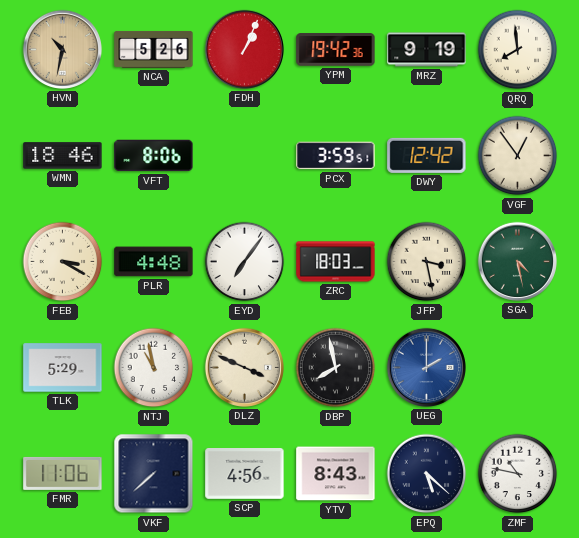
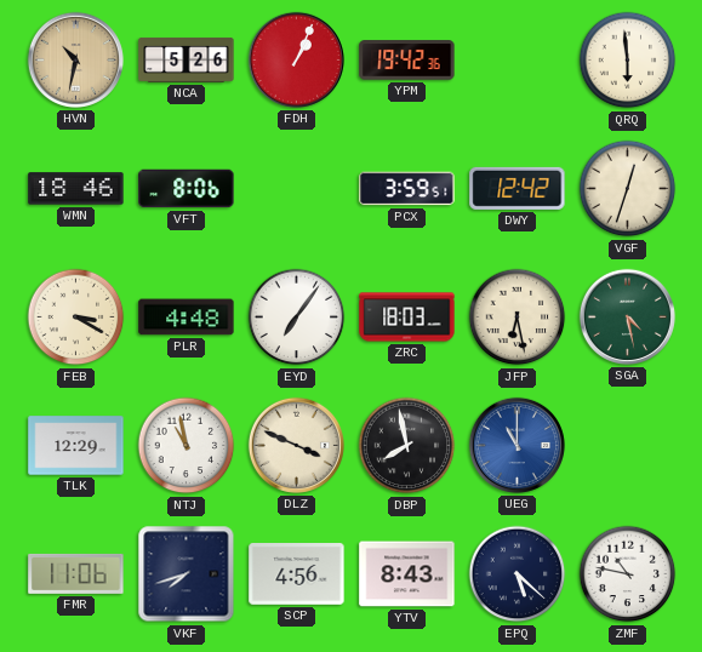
MRZ: 9:19 -> none (427, 50)
QRQ: 7:59 -> 5:59 (628, 61)
VGF: 12:54 -> 12:33 (628, 189)
JFP: 3:28 -> 6:28 (518, 318)
TLK: 5:29 -> 12:29 (76, 446)
UEG: 2:00 -> 11:00 (516, 445)
VKF: 7:38 -> 7:42 (187, 574)
